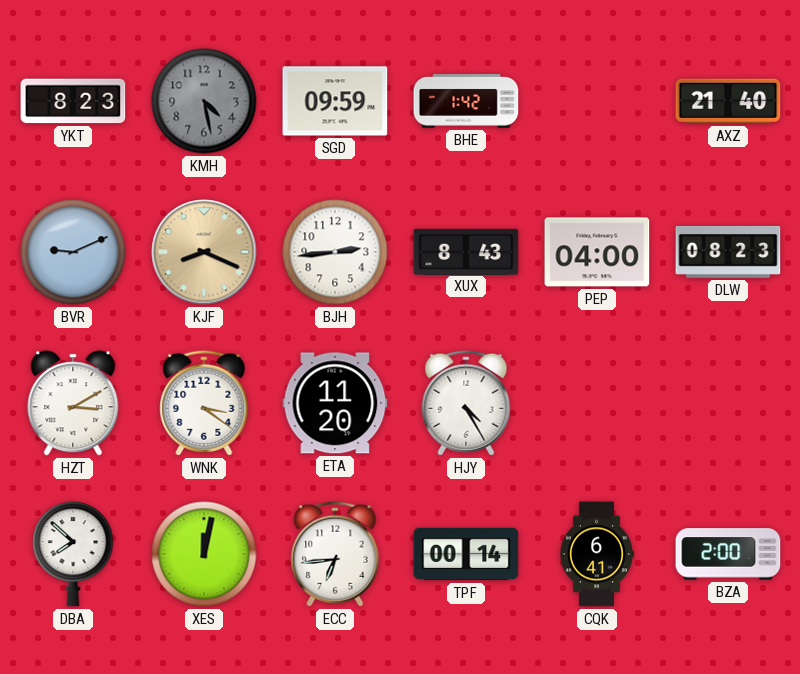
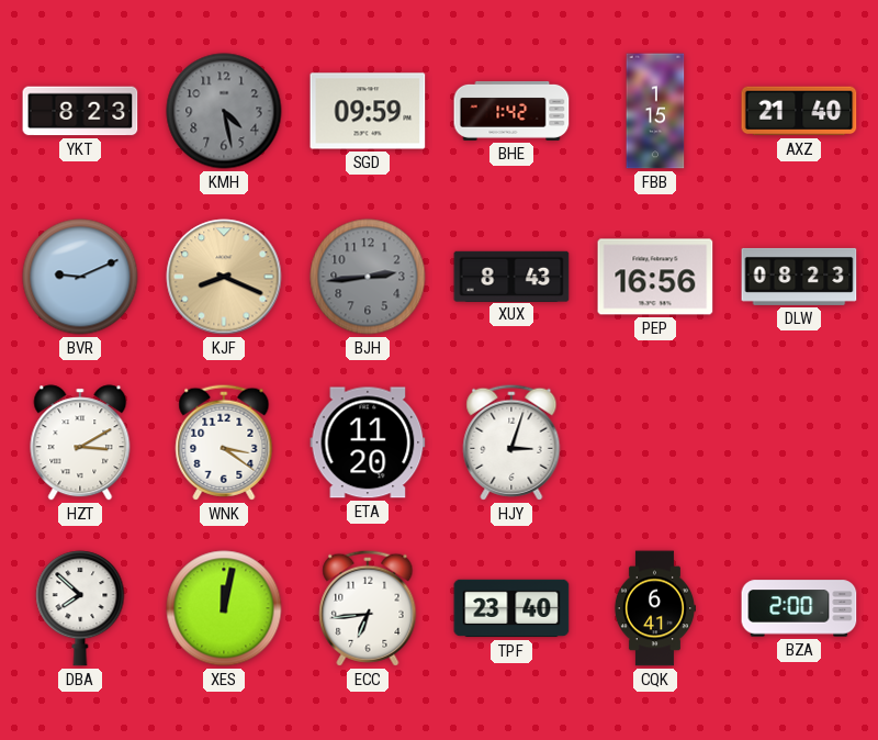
FBB: none -> 1:15 (655, 111)
BJH dial: white -> grey (368, 277)
PEP: 04:00 -> 16:56 (655, 277)
HJY: 4:25 -> 3:03 (511, 442)
TPF: 00:14 -> 23:40 (511, 608)
